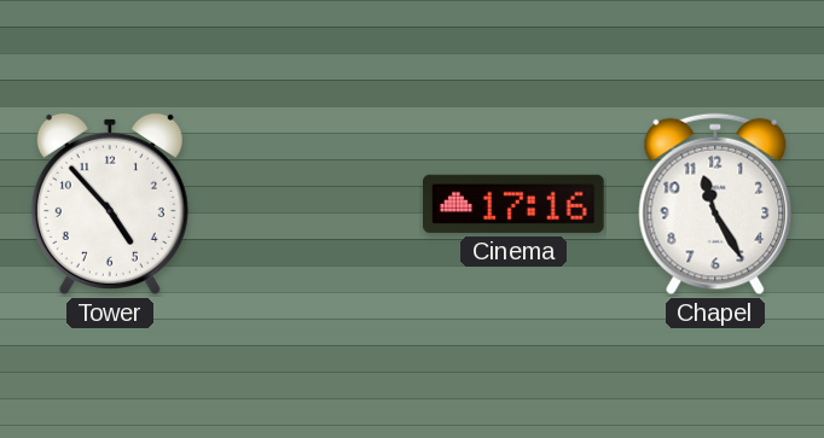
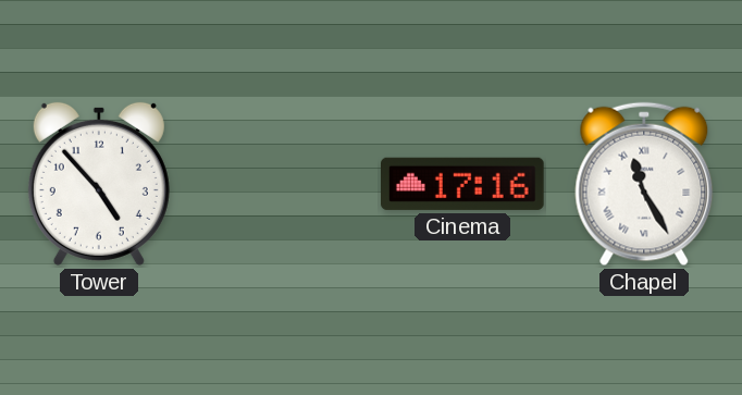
Chapel numerals: Arabic -> Roman (644, 184)
